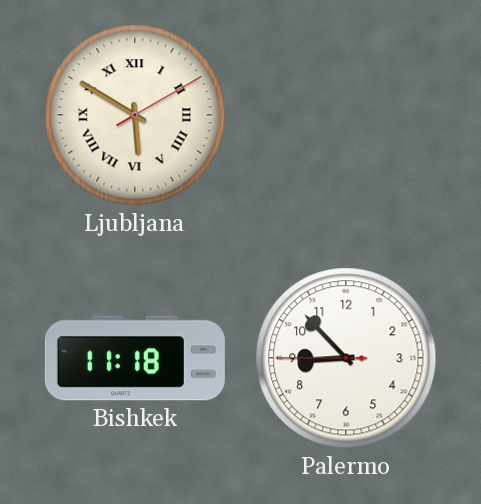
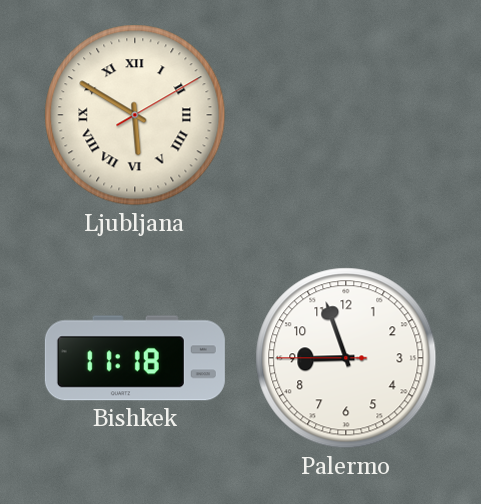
Palermo: 8:52 -> 8:56 (346, 358)
